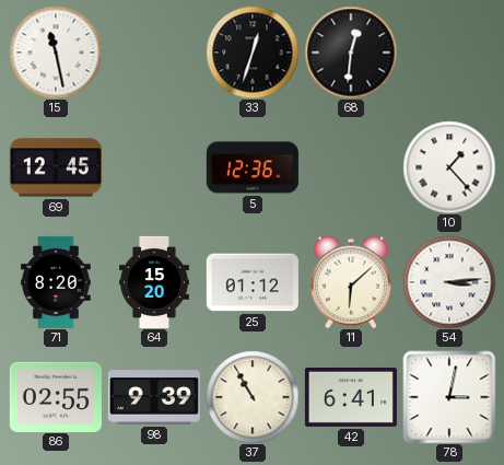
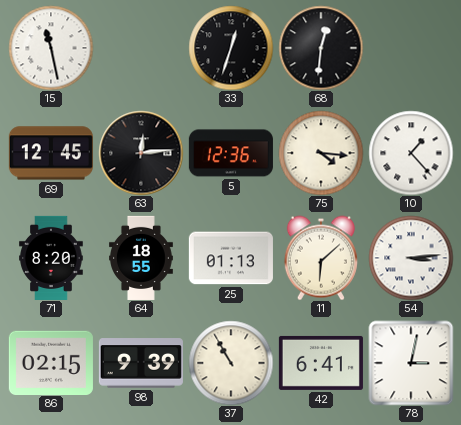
63: none -> 12:14 (141, 153)
75: none -> 4:16 (321, 153)
64: 15:20 -> 18:55 (142, 258)
25: 01:12 -> 01:13 (231, 258)
86: 02:55 -> 02:15 (51, 362)
